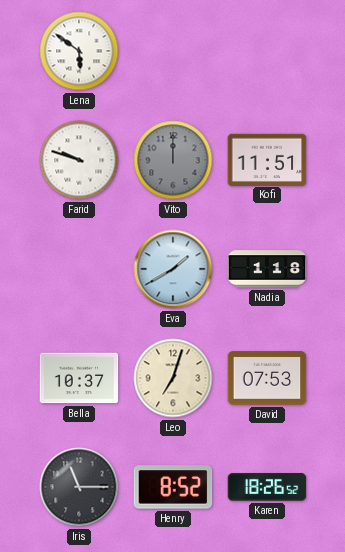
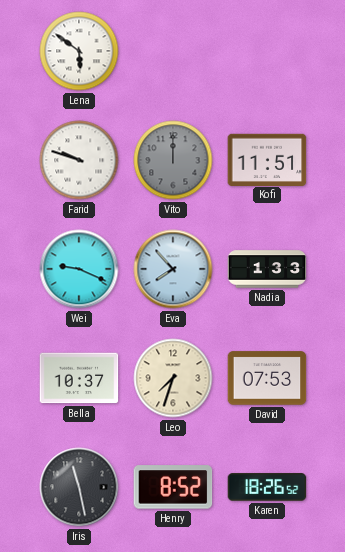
Wei: none -> 9:19 (79, 269)
Eva: 1:40 -> 7:53 (173, 269)
Nadia: 1:18 -> 1:33 (267, 269)
Leo: 7:03 -> 7:33 (173, 378)
Iris: 11:15 -> 11:28 (79, 487)
